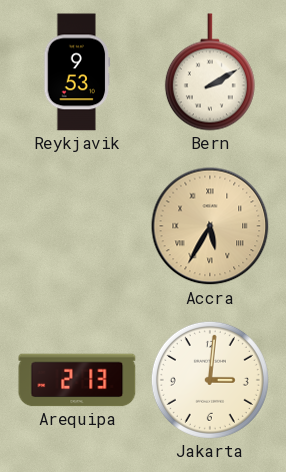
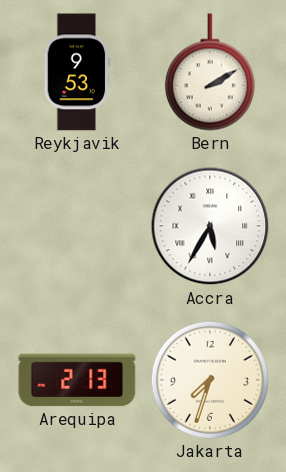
Accra dial: champagne -> white (210, 226)
Jakarta: 3:01 -> 7:33 (210, 380)
